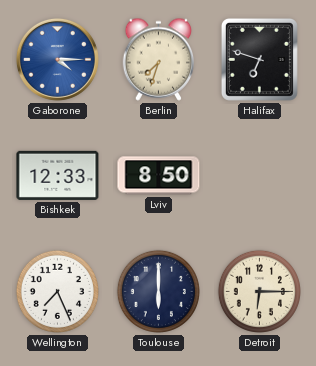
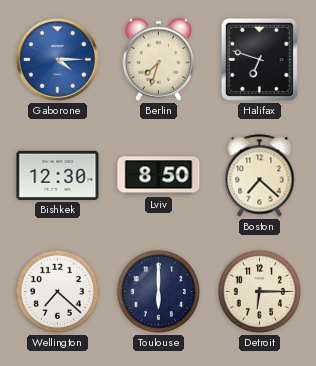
Bishkek: 12:33 -> 12:30 (58, 175)
Boston: none -> 7:22 (260, 176)
Wellington: 7:26 -> 7:22 (57, 291)
